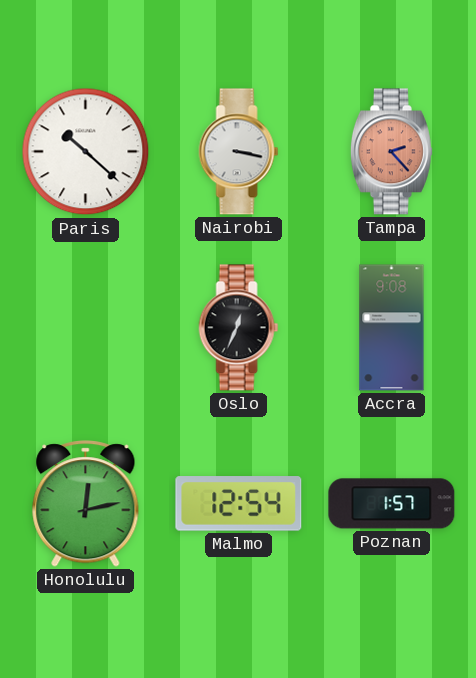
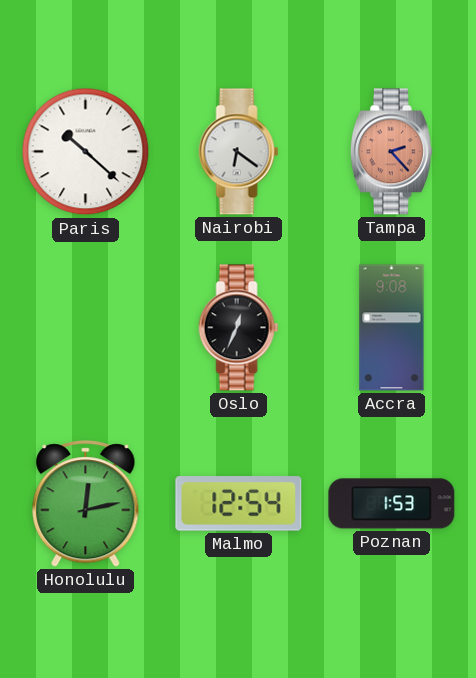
Nairobi: 3:17 -> 6:21 (239, 152)
Poznan: 1:57 -> 1:53 (392, 504)
